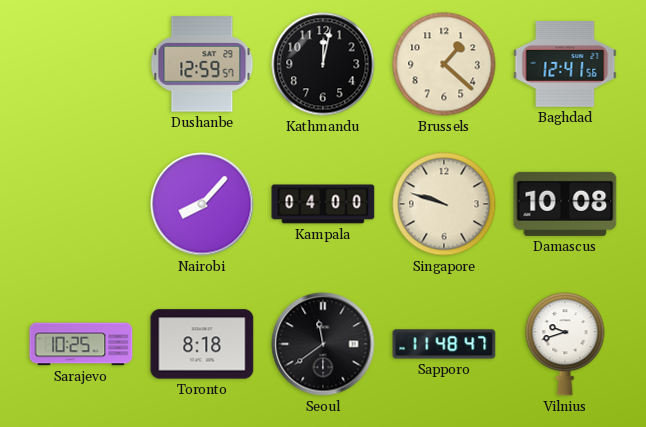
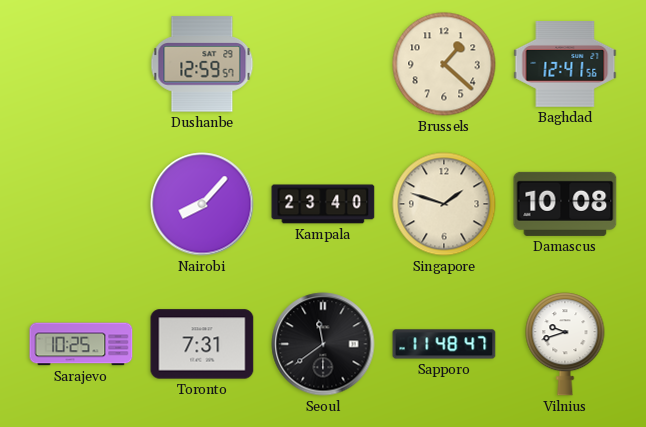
Kathmandu: 12:02 -> none (323, 64)
Kampala: 04:00 -> 23:40 (323, 204)
Singapore: 9:48 -> 1:48 (444, 204)
Toronto: 8:18 -> 7:31 (202, 344)
